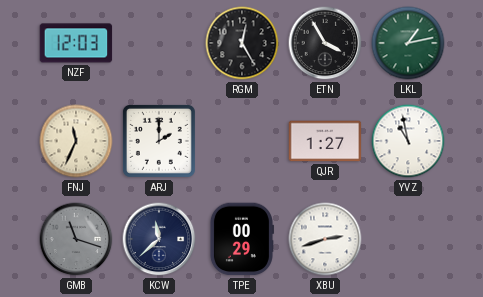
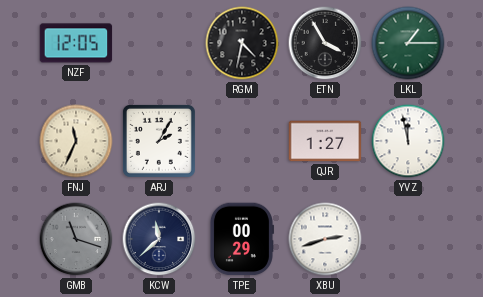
NZF: 12:03 -> 12:05 (76, 43)
RGM: 12:25 -> 4:32 (242, 43)
LKL: 1:13 -> 1:15 (408, 43)
ARJ: 2:00 -> 2:05 (159, 141)
YVZ: 10:58 -> 11:58 (408, 141)
